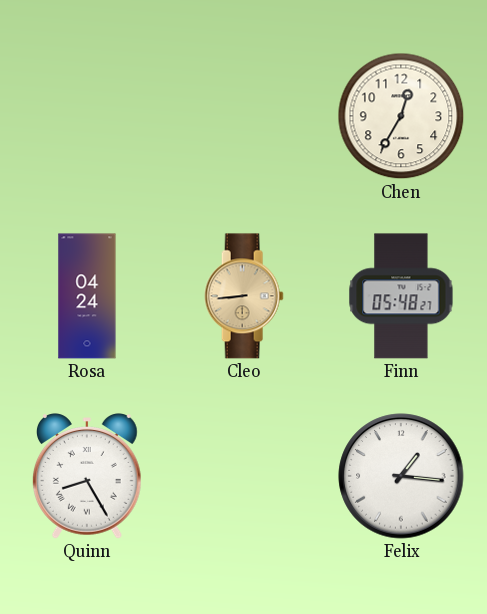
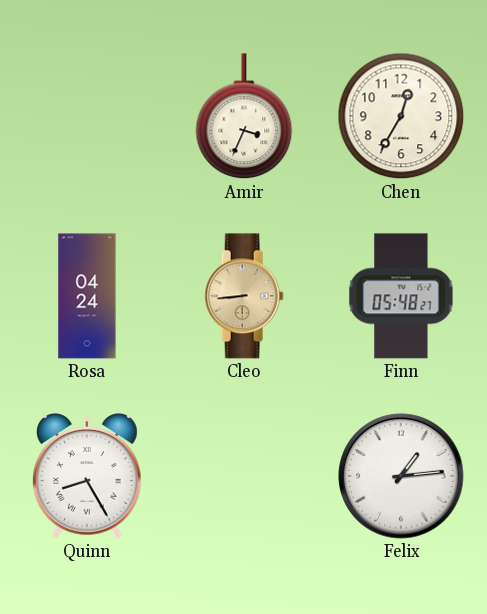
Amir: none -> 3:34 (244, 117)
Felix: 1:16 -> 1:14 (401, 476)
